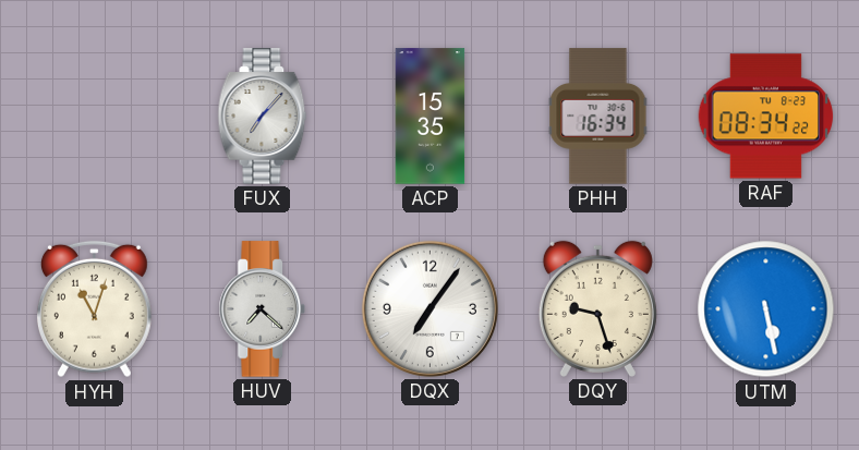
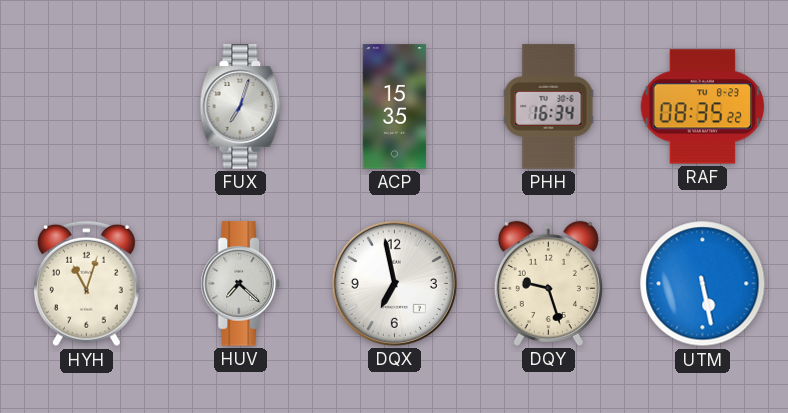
FUX: 7:07 -> 7:03 (241, 107)
RAF: 08:34 -> 08:35 (703, 107)
DQX: 7:06 -> 6:58 (394, 283)
